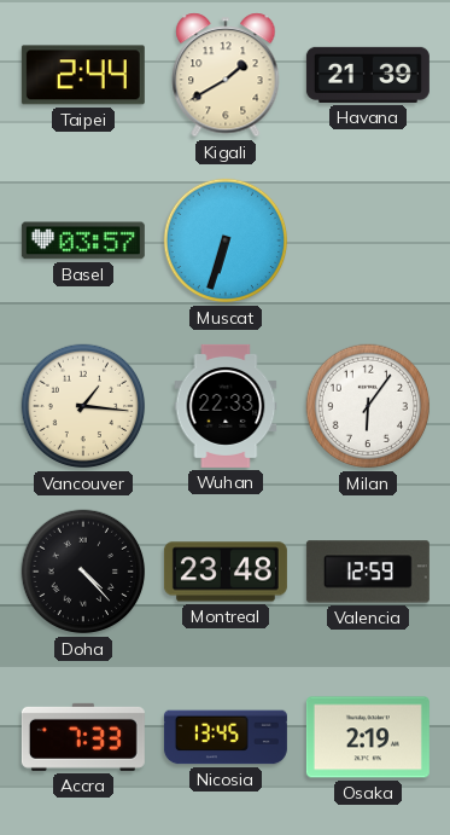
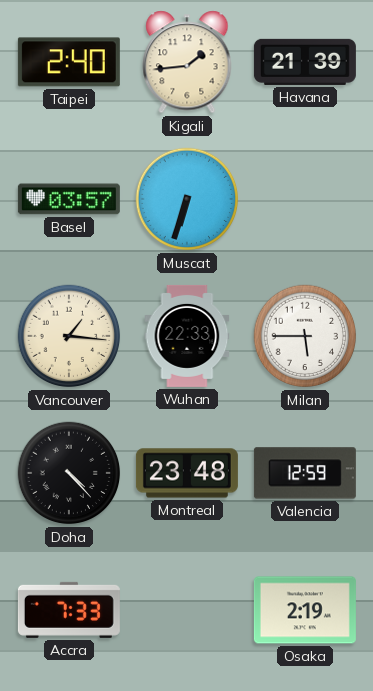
Taipei: 2:44 -> 2:40 (69, 62)
Kigali: 1:40 -> 1:44 (187, 62)
Milan: 6:06 -> 5:45 (305, 336)
Nicosia: 13:45 -> none (226, 737)
